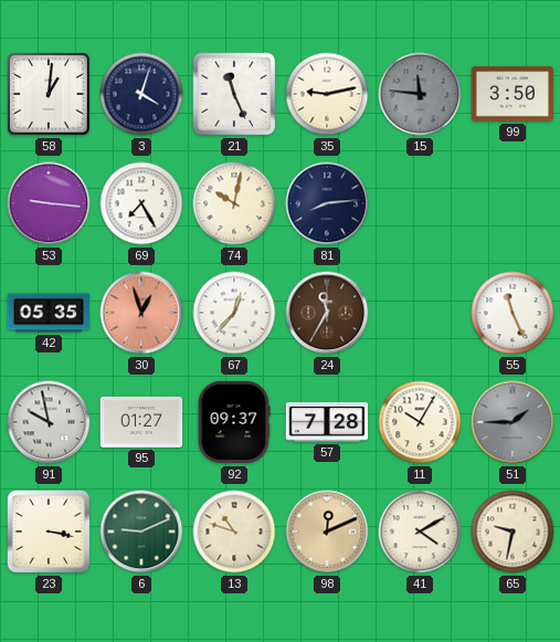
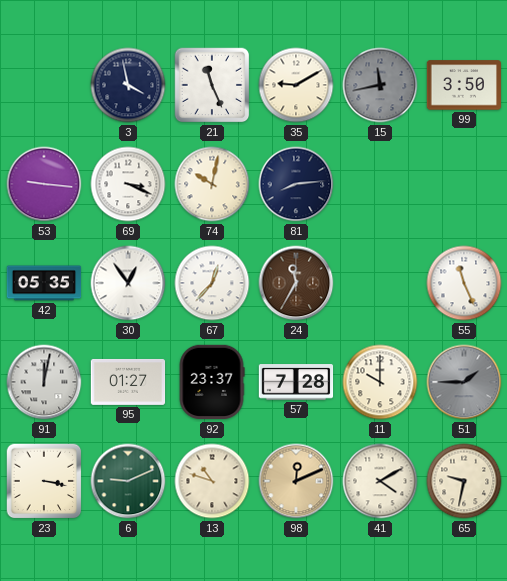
58: 1:01 -> none (49, 94)
3: 4:03 -> 3:58 (128, 85)
35: 9:13 -> 9:10 (296, 85)
15: 11:46 -> 11:43 (380, 85)
69: 7:25 -> 3:19 (128, 184)
30: 12:57 -> 12:54 (128, 283)
30 dial: salmon -> white (128, 283)
91: 9:58 -> 12:02 (44, 382)
92: 09:37 -> 23:37 (212, 382)
11: 10:05 -> 10:00 (380, 382)
